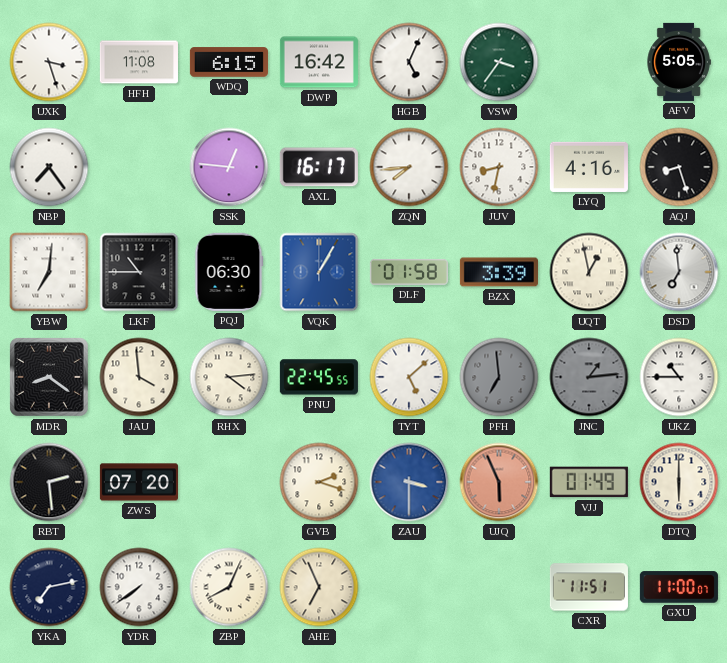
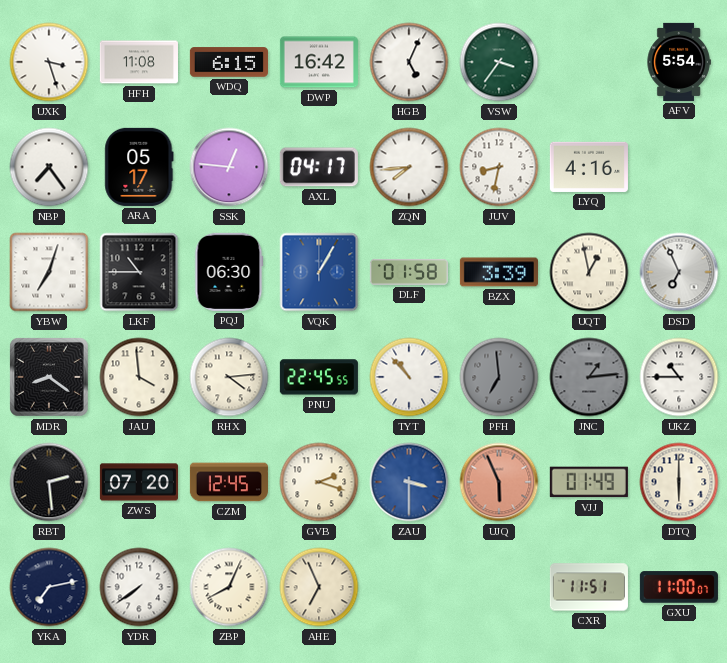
AFV: 5:05 -> 5:54 (679, 62)
ARA: none -> 05:17 (139, 167)
AXL: 16:17 -> 04:17 (319, 167)
AQJ: 8:27 -> none (679, 167)
YBW: 7:01 -> 7:03 (49, 272)
DSD: 6:59 -> 6:56 (679, 272)
TYT: 5:08 -> 10:53 (409, 377)
CZM: none -> 12:45 (229, 482)
